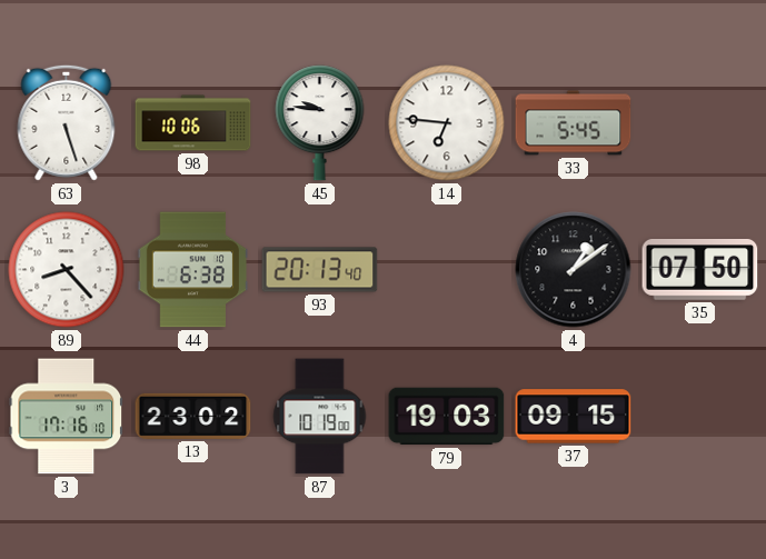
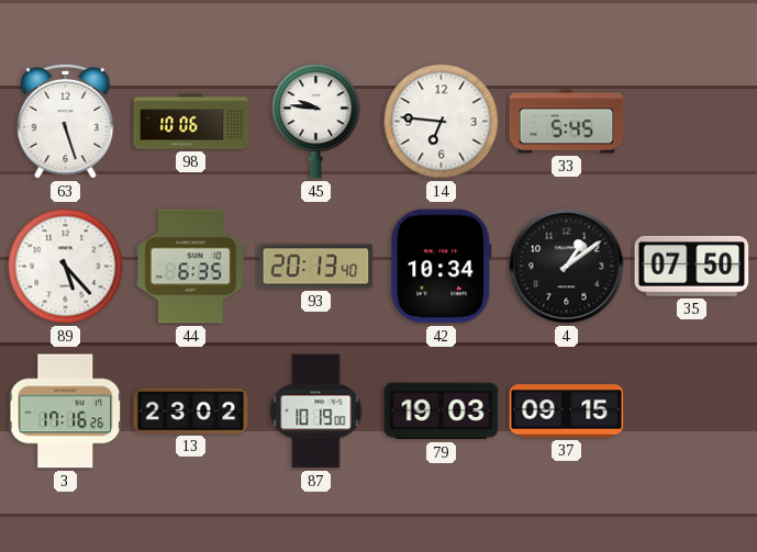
89: 8:23 -> 5:23 (66, 267)
44: 6:38 -> 6:35 (191, 267)
42: none -> 10:34 (442, 267)
3: 17:16:10 -> 17:16:26 (66, 412)
